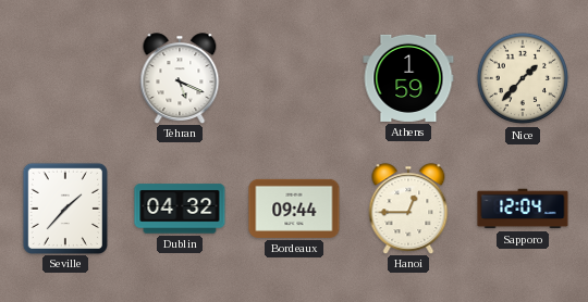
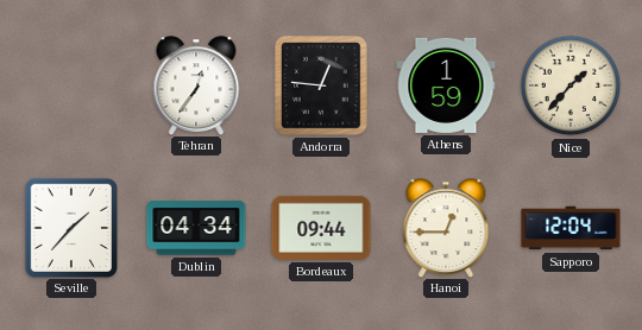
Tehran: 5:19 -> 12:36 (196, 85)
Andorra: none -> 12:46 (322, 87)
Dublin: 04:32 -> 04:34 (196, 228)
